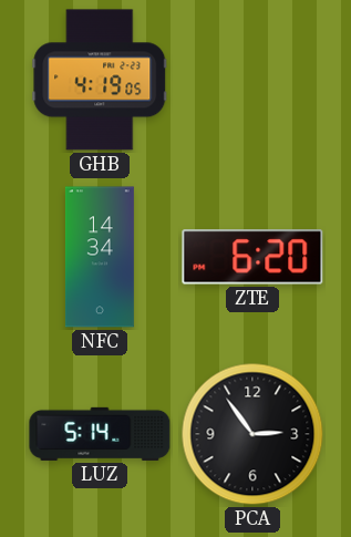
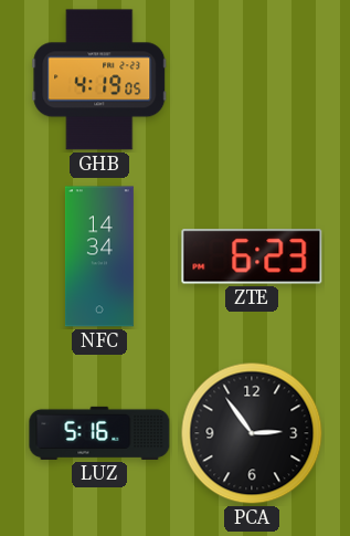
ZTE: 6:20 -> 6:23 (252, 256)
LUZ: 5:14 -> 5:16 (99, 433)
